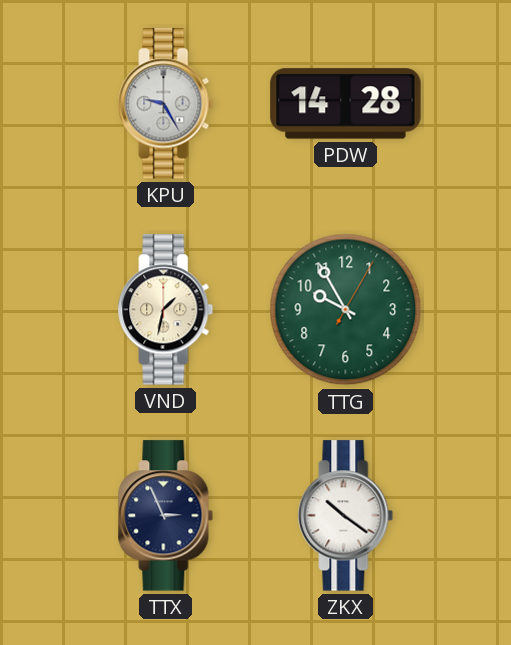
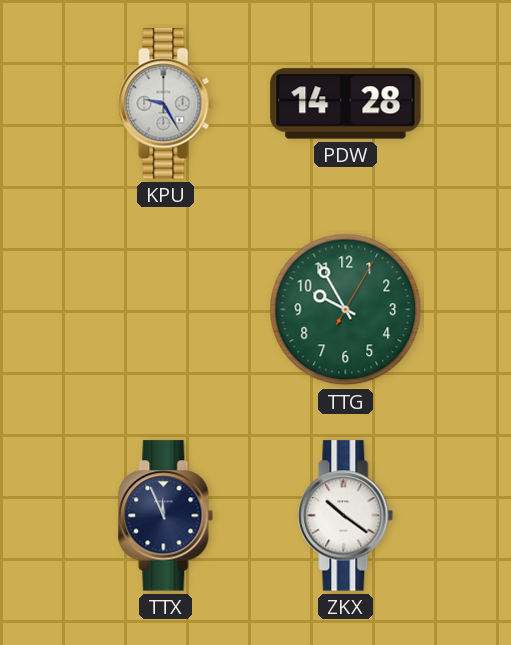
VND: 1:32 -> none (166, 310)
TTX: 2:56 -> 11:56 (166, 516)
